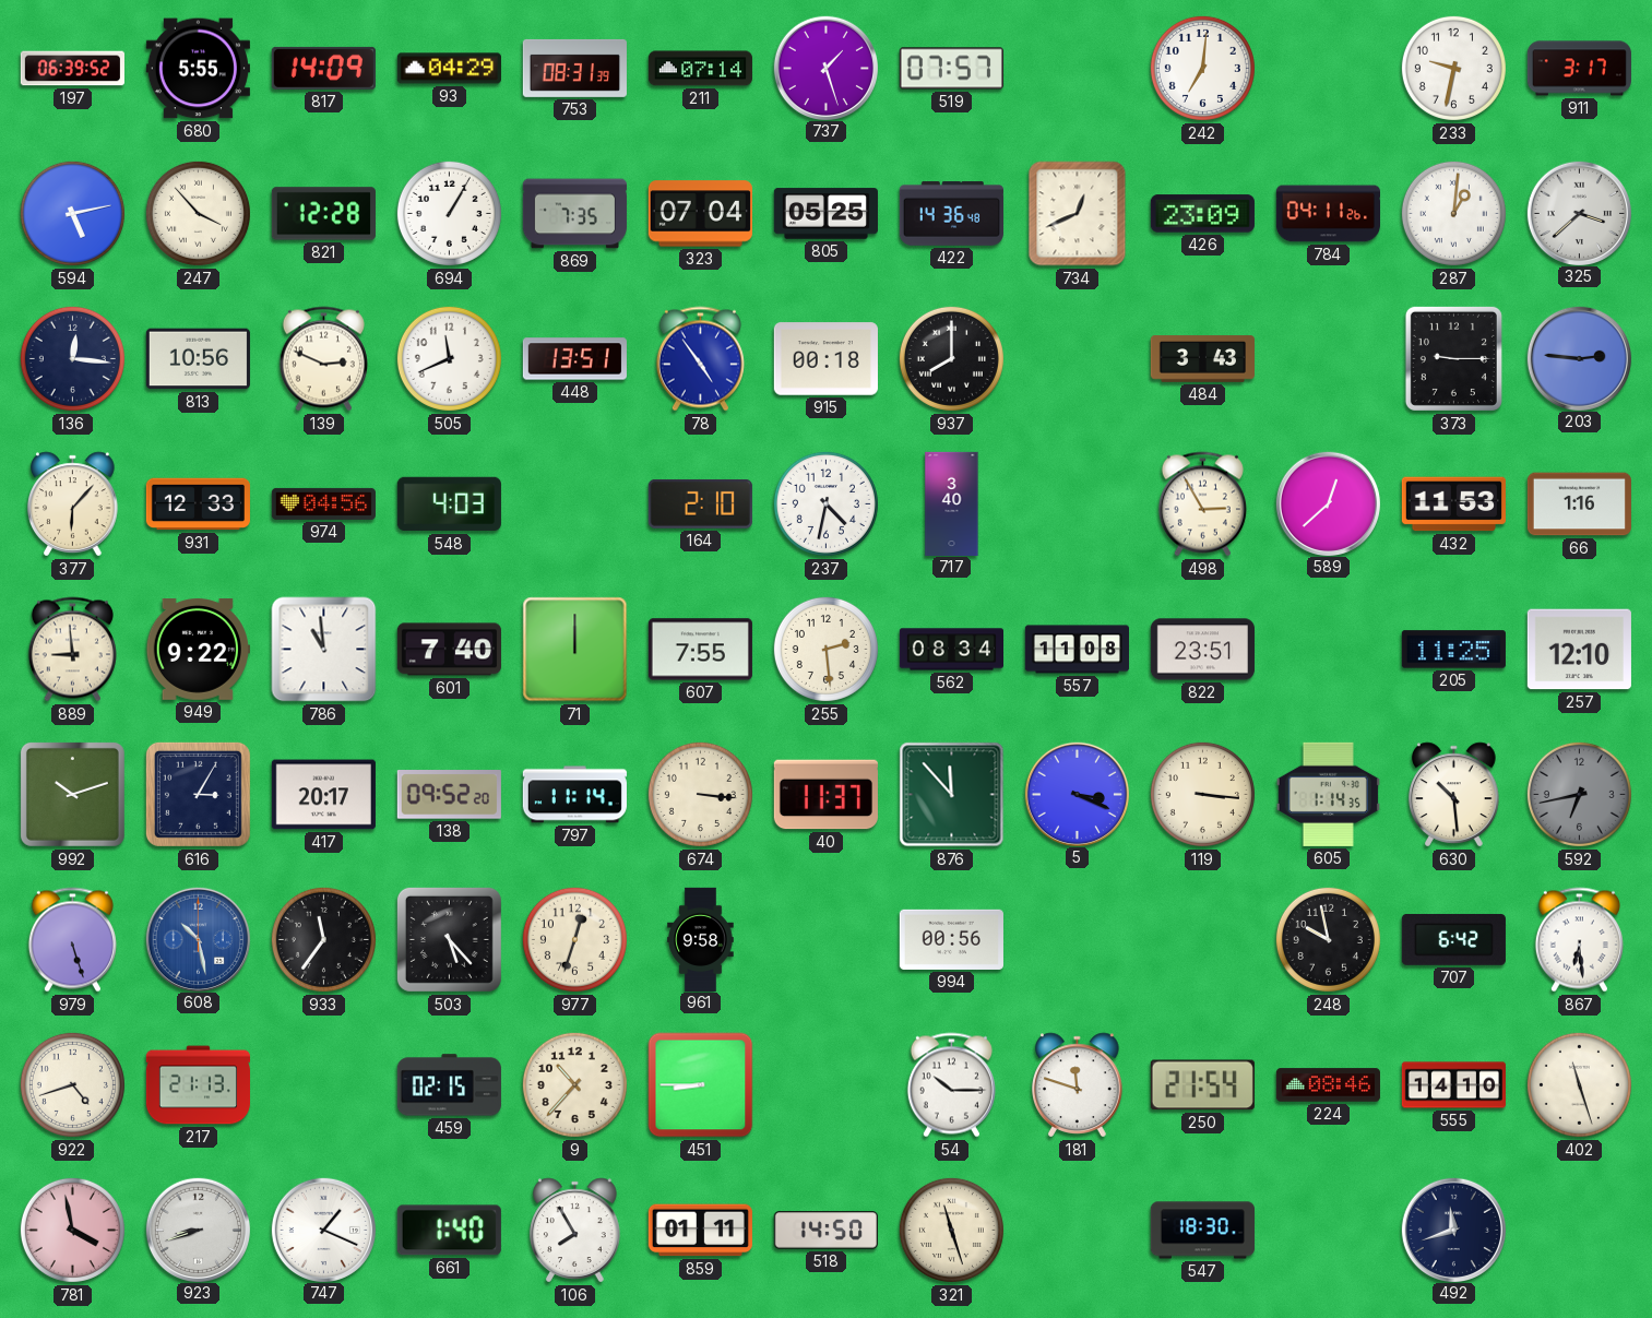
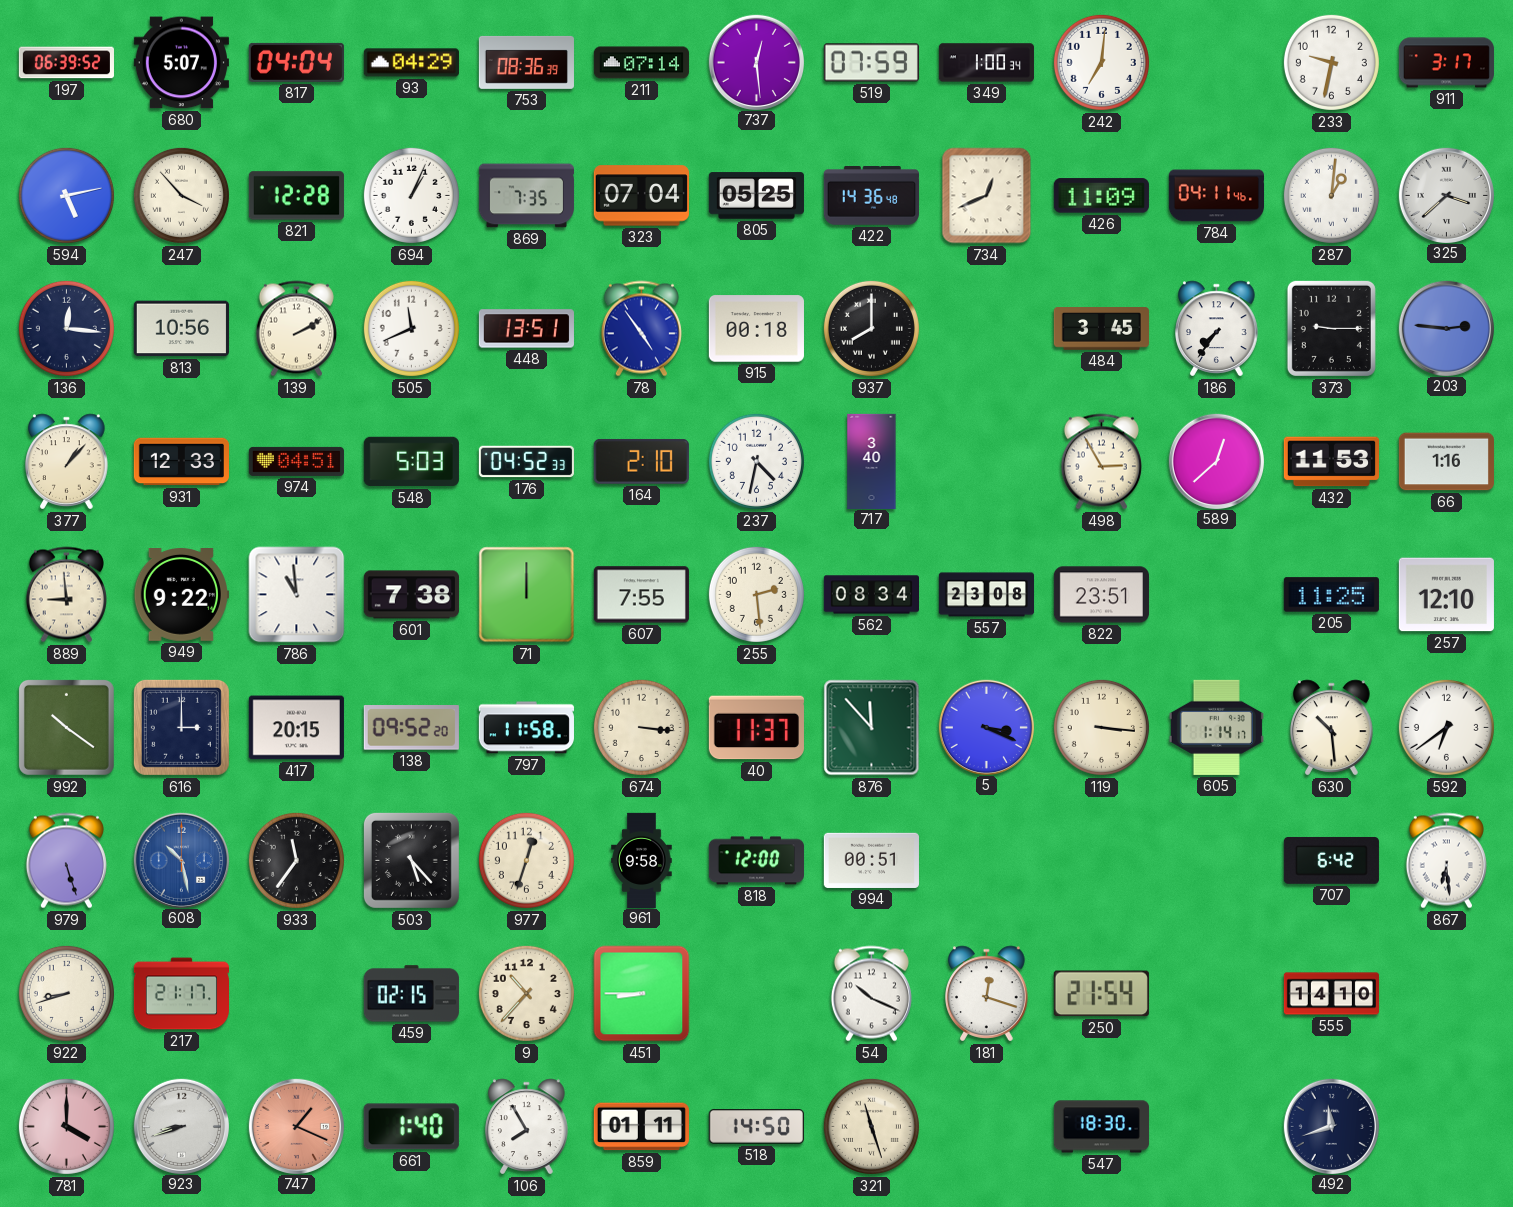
680: 5:55 -> 5:07 (181, 63)
817: 14:09 -> 04:04 (296, 62)
753: 08:31 -> 08:36 (526, 62)
737: 1:27 -> 12:29 (756, 62)
519: 07:57 -> 07:59 (871, 63)
349: none -> 1:00 (986, 63)
694: 1:05 -> 1:04 (411, 195)
426: 23:09 -> 11:09 (1101, 196)
784: 04:11:26 -> 04:11:46 (1216, 196)
139: 2:49 -> 2:10 (296, 329)
484: 3:43 -> 3:45 (1101, 329)
186: none -> 7:36 (1217, 329)
377: 6:07 -> 1:07 (67, 462)
974: 04:56 -> 04:51 (296, 461)
548: 4:03 -> 5:03 (411, 462)
176: none -> 04:52 (526, 462)
601: 7:40 -> 7:38 (411, 595)
557: 11:08 -> 23:08 (986, 595)
992: 10:12 -> 10:21 (66, 727)
616: 3:05 -> 3:00 (181, 727)
417: 20:17 -> 20:15 (296, 728)
797: 11:14 -> 11:58 (526, 728)
605: 1:14:35 -> 1:14:17 (1216, 727)
592: 6:43 -> 6:39 (1446, 727)
592 dial: grey -> white (1446, 727)
818: none -> 12:00 (756, 861)
994: 00:56 -> 00:51 (871, 860)
248: 9:58 -> none (1328, 939)
922: 4:42 -> 8:42 (66, 993)
217: 21:13 -> 21:17 (181, 994)
54: 10:15 -> 10:19 (871, 994)
181: 11:48 -> 12:18 (987, 994)
224: 08:46 -> none (1328, 1085)
402: 11:27 -> none (1579, 1084)
781: 3:58 -> 4:00 (66, 1126)
747 dial: white -> salmon (296, 1126)
